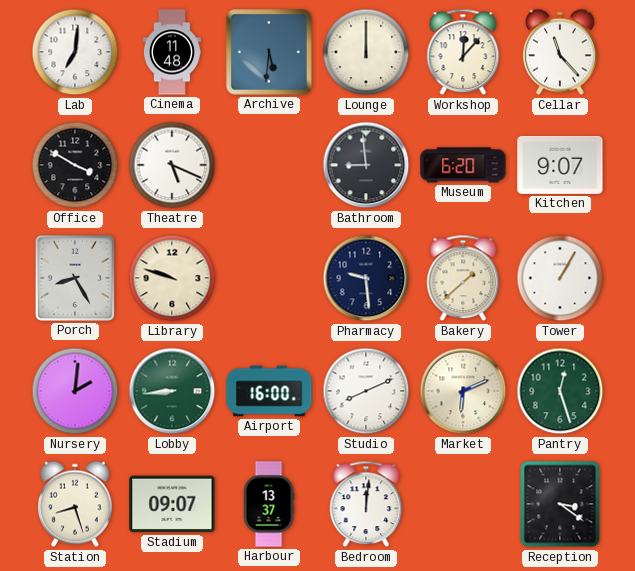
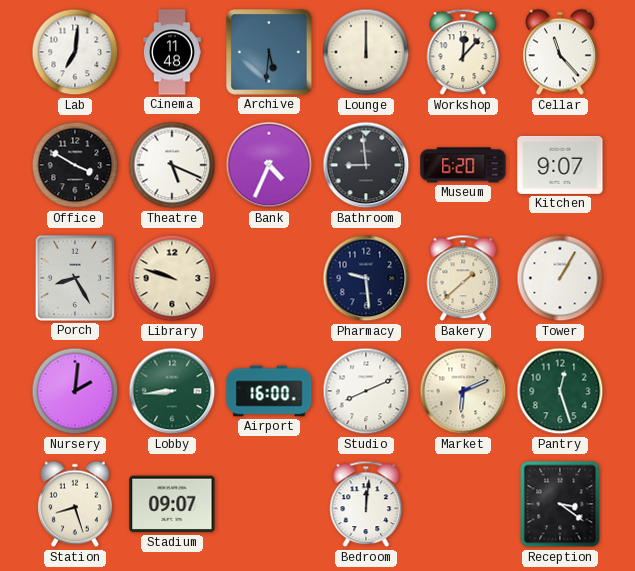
Bank: none -> 4:34 (269, 165)
Harbour: 13:37 -> none (269, 504)
